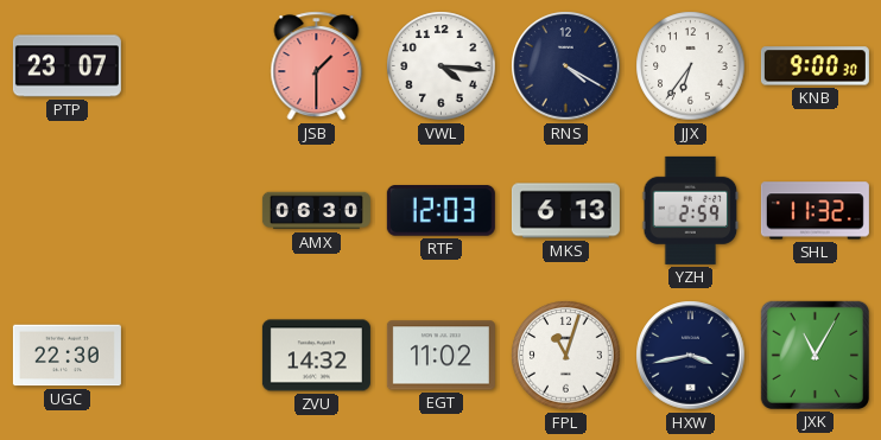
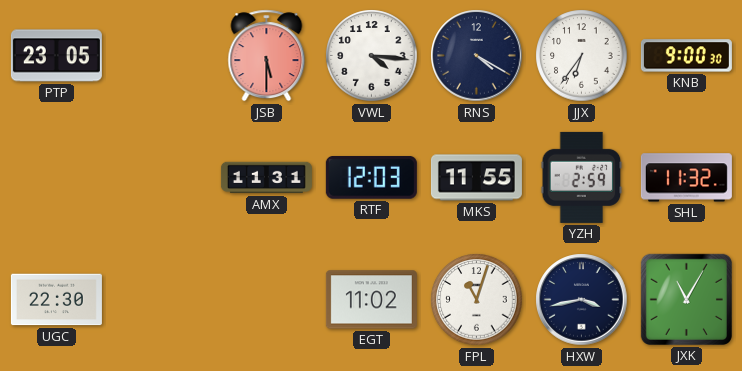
PTP: 23:07 -> 23:05 (56, 56)
JSB: 1:30 -> 5:30 (267, 56)
AMX: 06:30 -> 11:31 (266, 178)
MKS: 6:13 -> 11:55 (476, 178)
ZVU: 14:32 -> none (316, 356)
